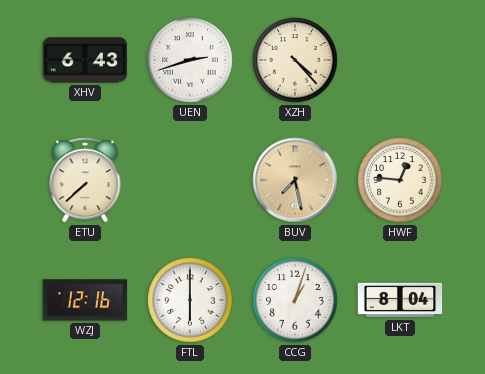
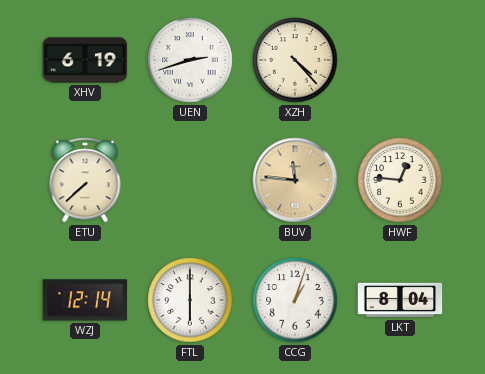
XHV: 6:43 -> 6:19 (85, 60)
BUV: 7:28 -> 11:46 (295, 180)
WZJ: 12:16 -> 12:14 (85, 300)
